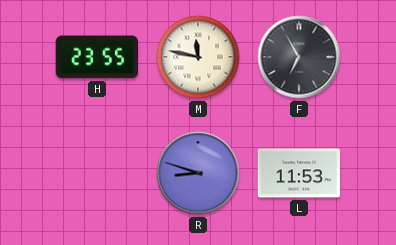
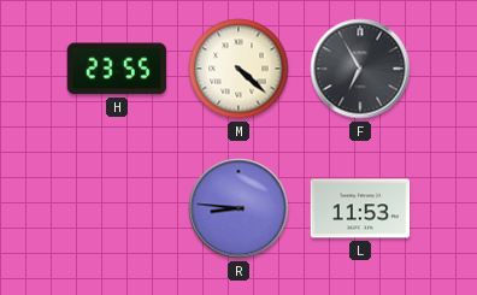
M: 11:47 -> 4:22 (238, 69)
R: 8:48 -> 8:46 (238, 208)
